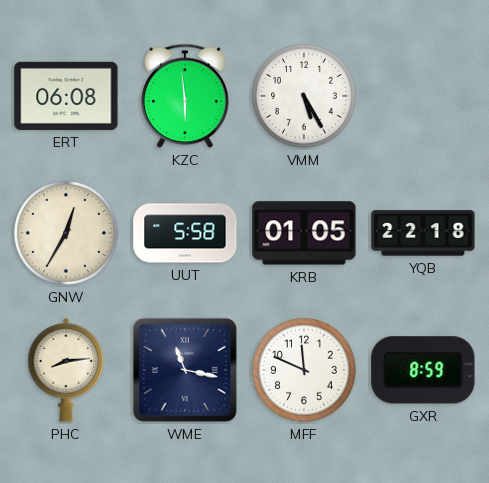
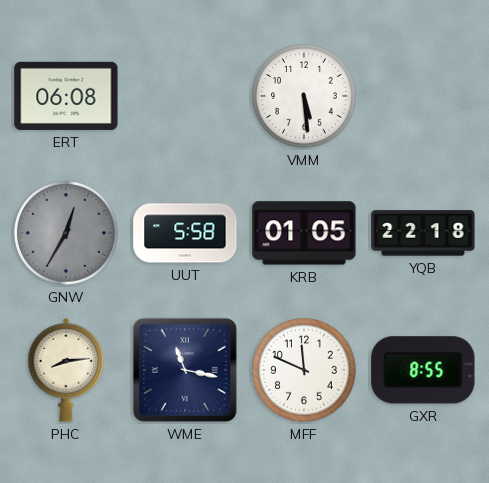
KZC: 5:59 -> none (186, 96)
VMM: 5:25 -> 5:29 (305, 97)
GNW dial: cream -> grey (67, 234)
GXR: 8:59 -> 8:55 (423, 370)
